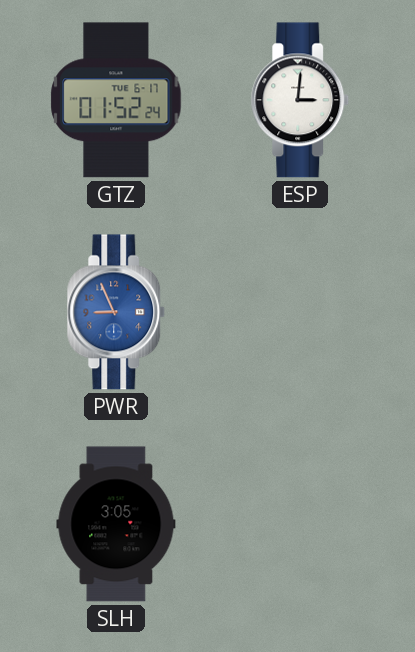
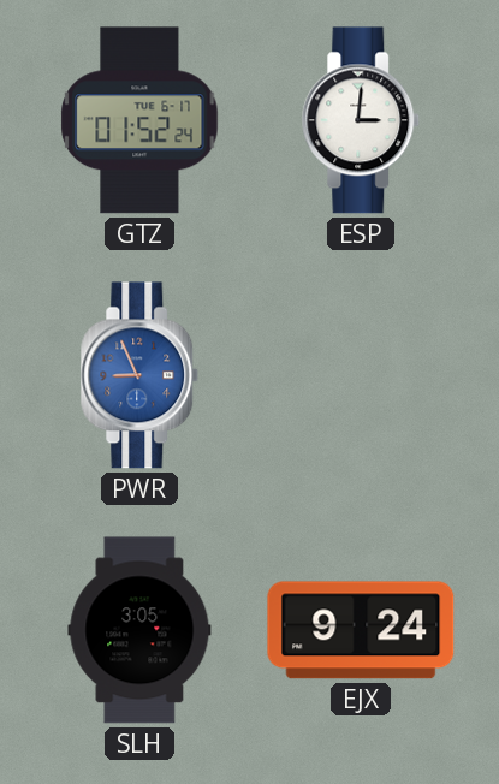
EJX: none -> 9:24 (361, 630)
